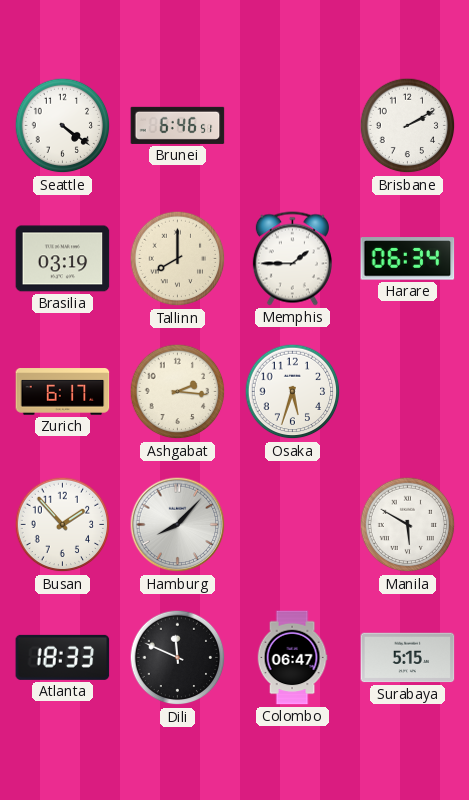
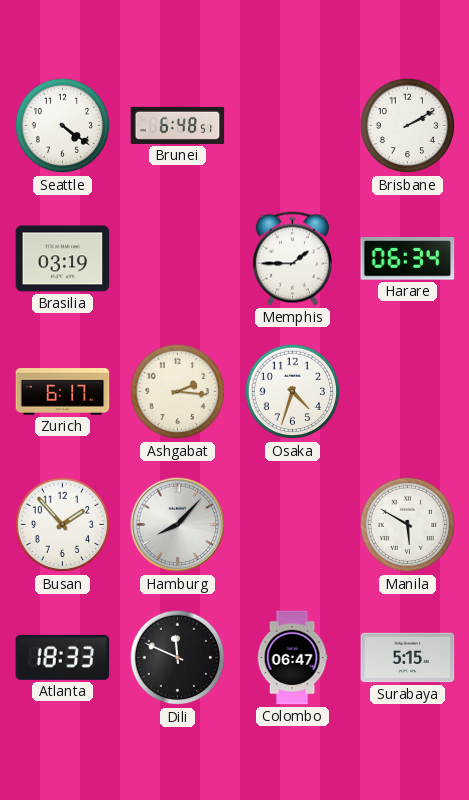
Brunei: 6:46 -> 6:48 (178, 125)
Tallinn: 8:00 -> none (178, 259)
Osaka: 5:33 -> 4:33 (293, 392)
